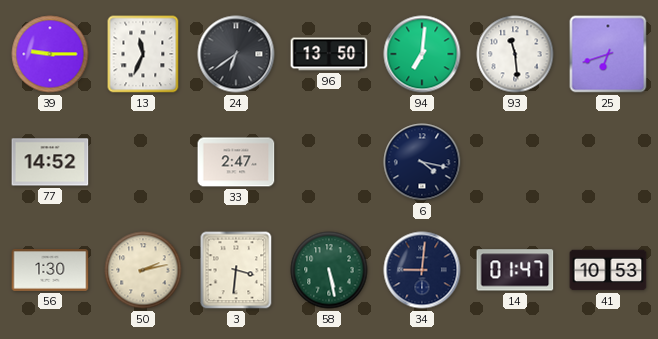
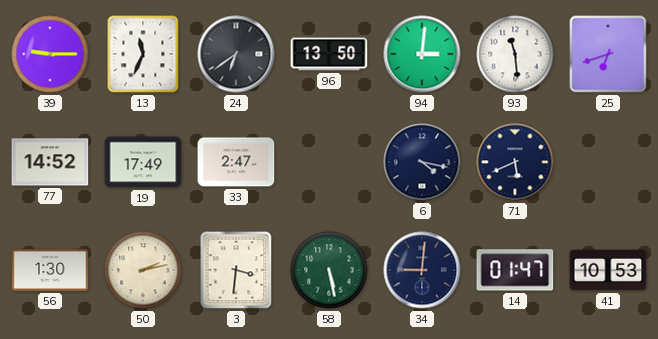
94: 7:01 -> 3:01 (422, 54)
19: none -> 17:49 (143, 162)
71: none -> 5:41 (515, 162)
